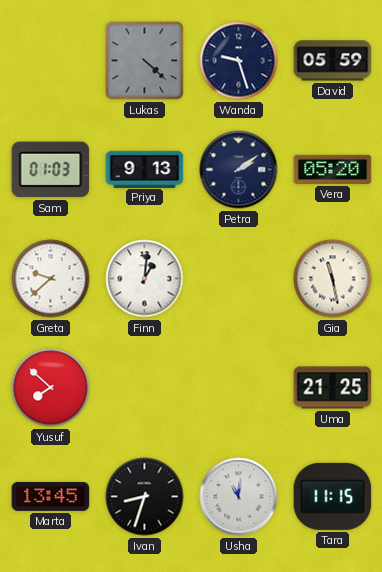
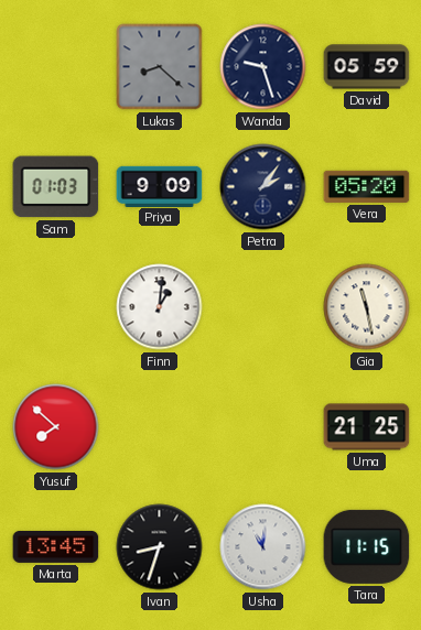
Lukas: 4:22 -> 8:22 (160, 67)
Priya: 9:13 -> 9:09 (160, 186)
Petra: 2:09 -> 2:06 (263, 187)
Greta: 9:38 -> none (51, 279)
